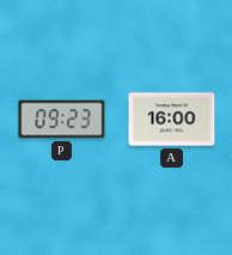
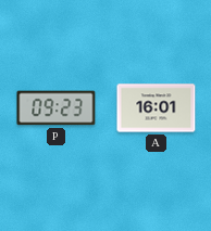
A: 16:00 -> 16:01 (157, 108)
